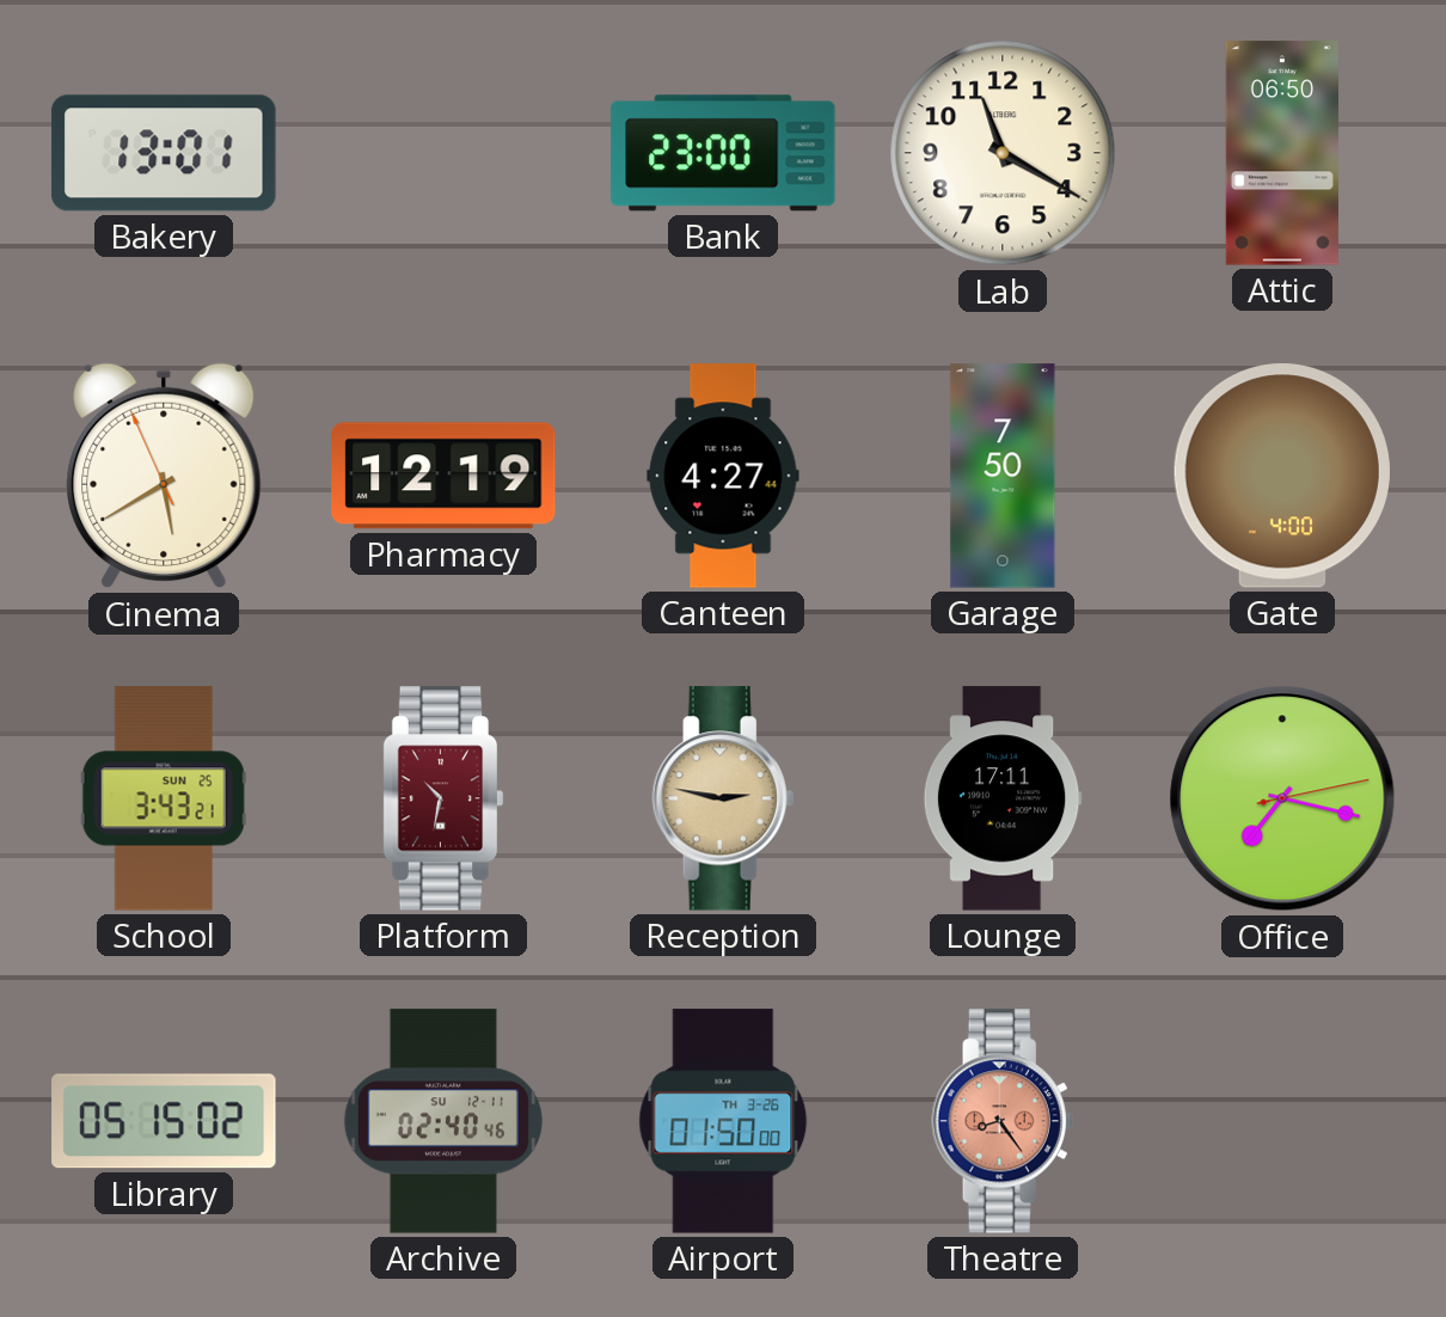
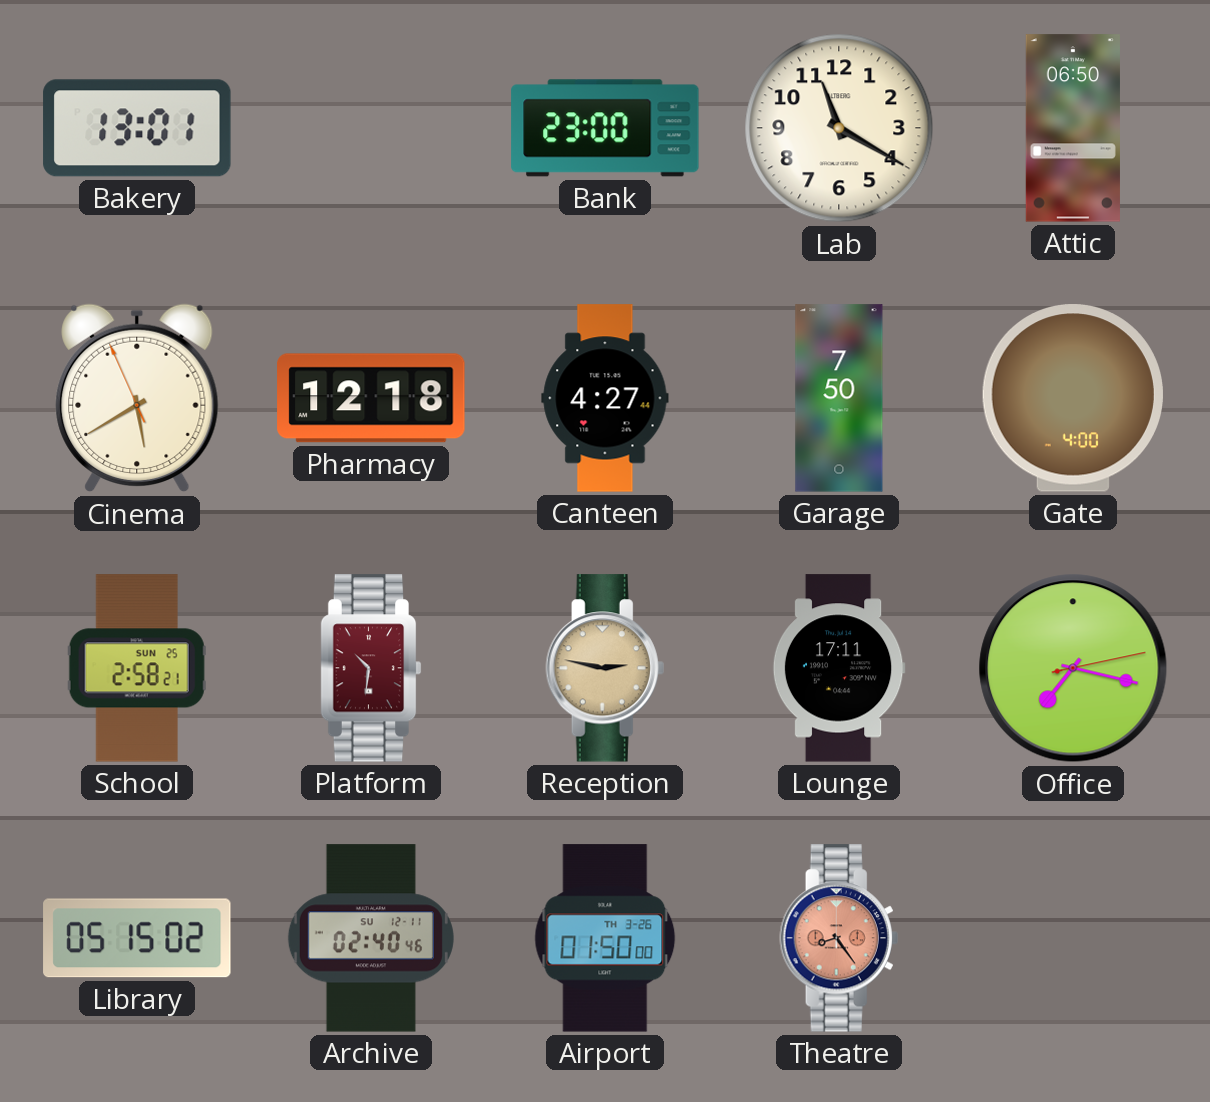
Pharmacy: 12:19 -> 12:18 (371, 398)
School: 3:43 -> 2:58 (137, 668)
Platform: 10:32 -> 10:31 (371, 668)
